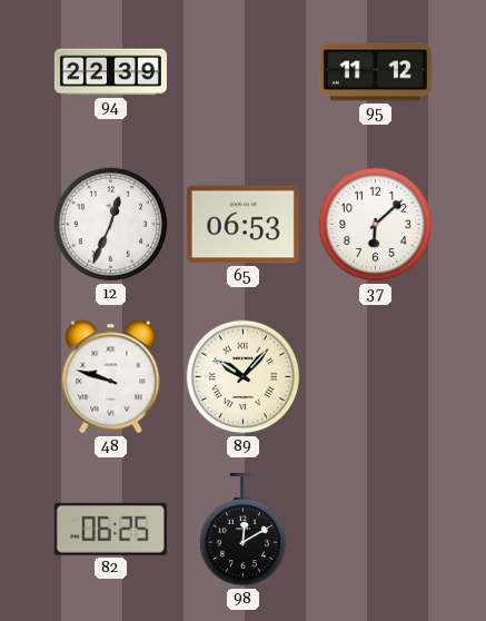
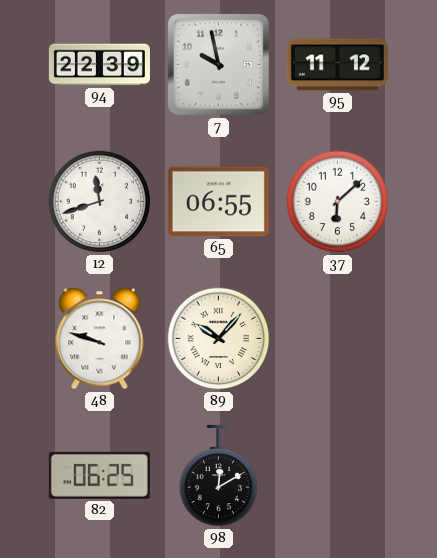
7: none -> 9:58 (218, 64)
12: 12:34 -> 11:42 (100, 202)
65: 06:53 -> 06:55 (218, 202)
